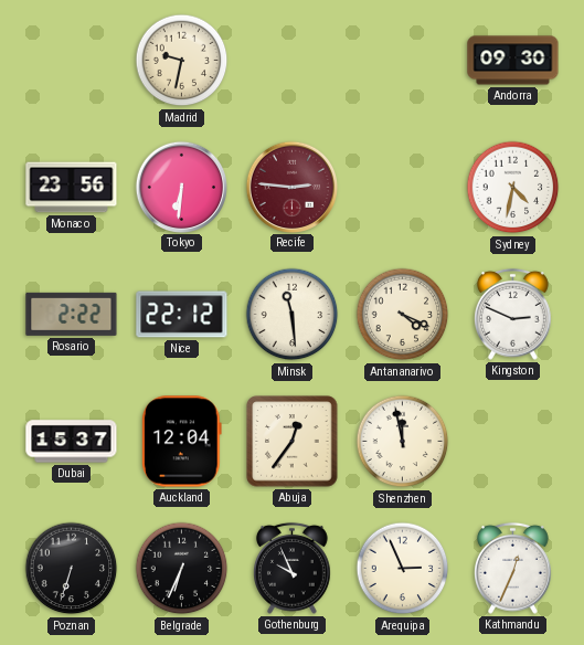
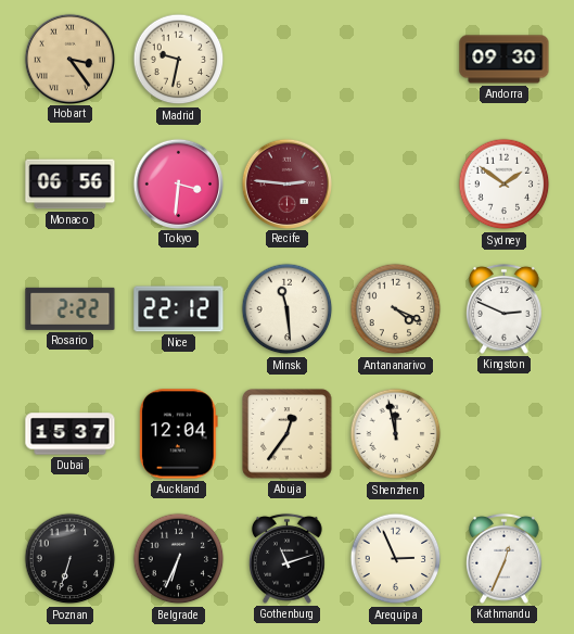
Hobart: none -> 3:24 (69, 59)
Monaco: 23:56 -> 06:56 (71, 185)
Tokyo: 6:31 -> 3:31 (178, 183)
Sydney: 4:32 -> 1:51 (505, 185)
Gothenburg: 9:56 -> 11:12 (288, 558)
